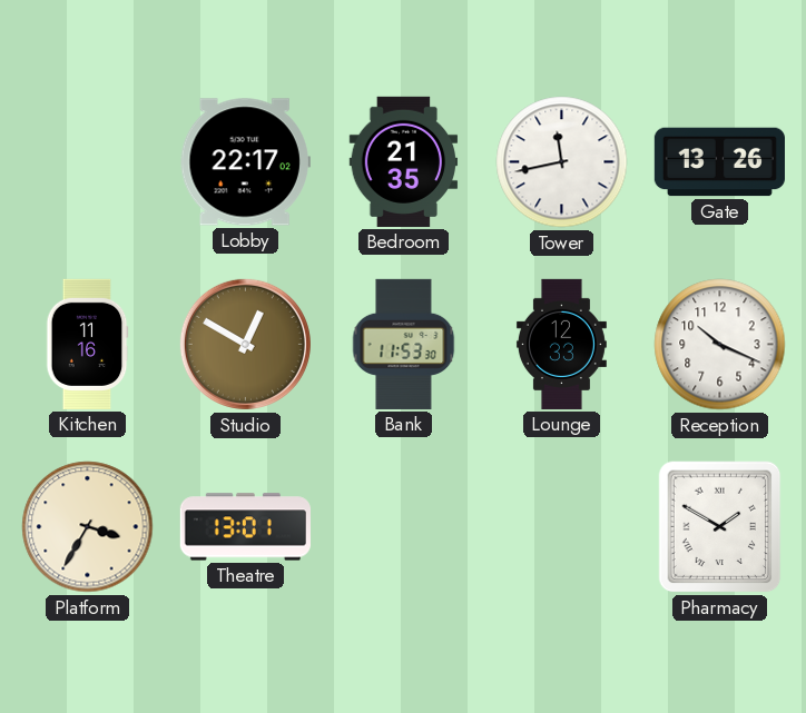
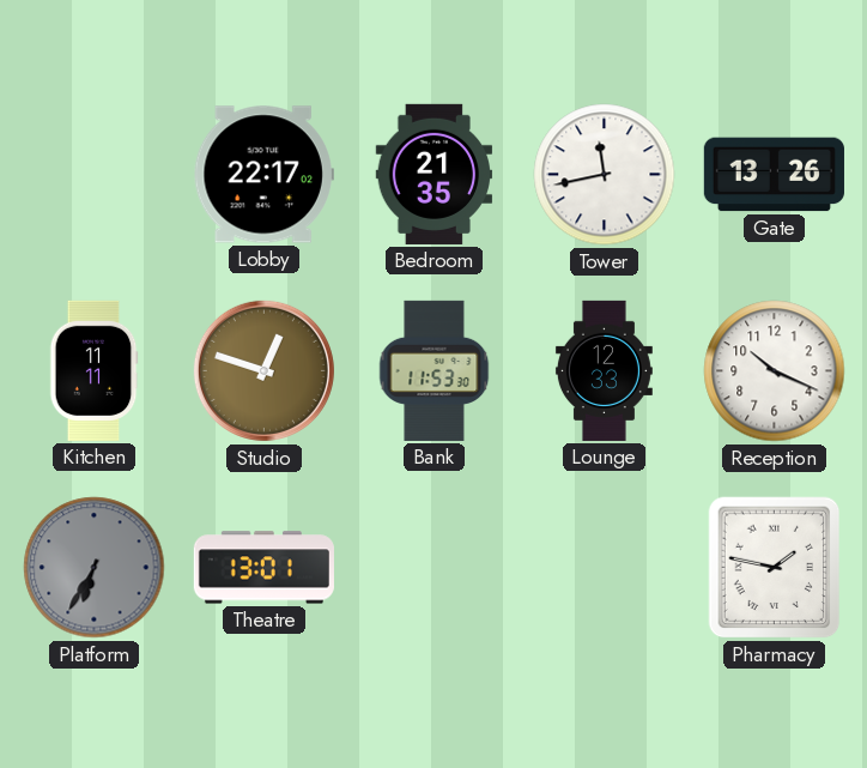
Kitchen: 11:16 -> 11:11 (93, 370)
Studio: 12:50 -> 12:48 (263, 370)
Platform: 3:35 -> 6:35 (95, 568)
Platform dial: cream -> grey (95, 568)
Pharmacy: 1:50 -> 1:47 (775, 568)
